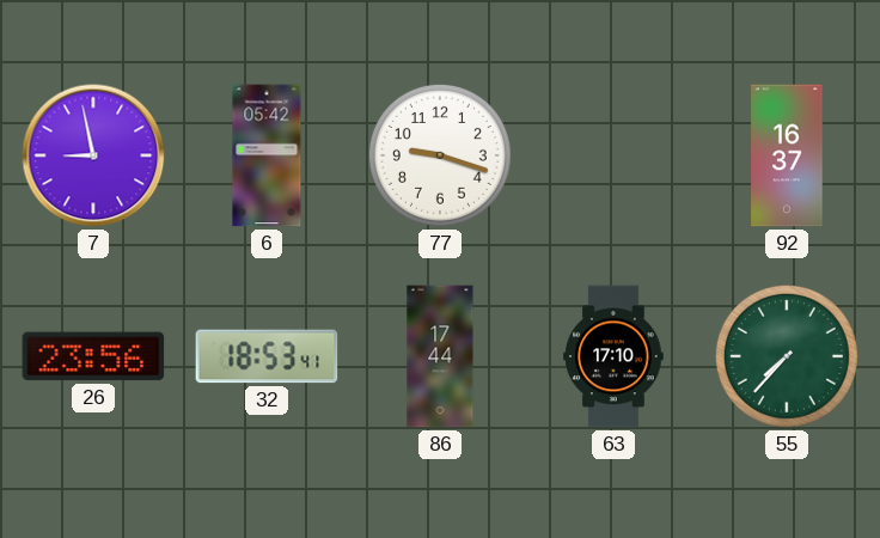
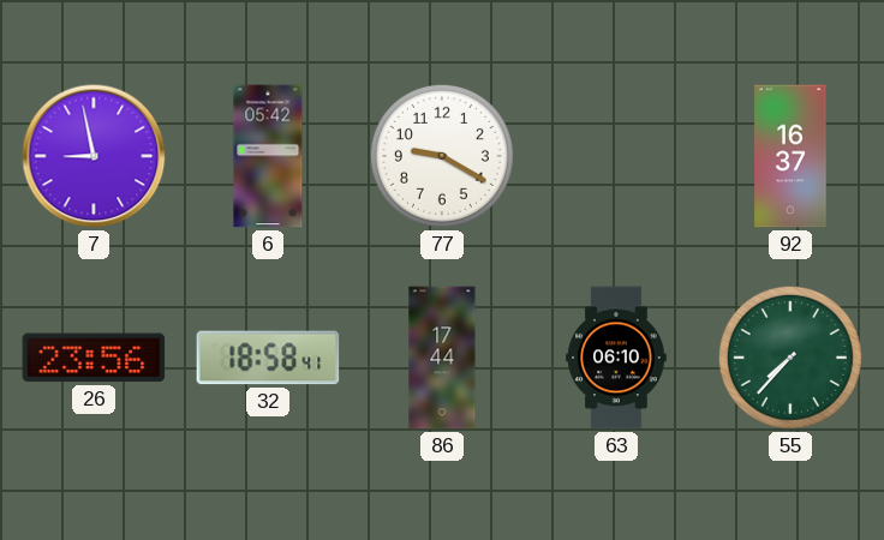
77: 9:18 -> 9:20 (442, 156)
32: 18:53 -> 18:58 (268, 358)
63: 17:10 -> 06:10 (616, 358)
